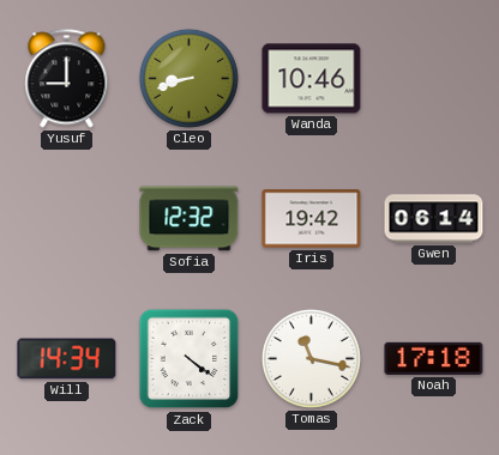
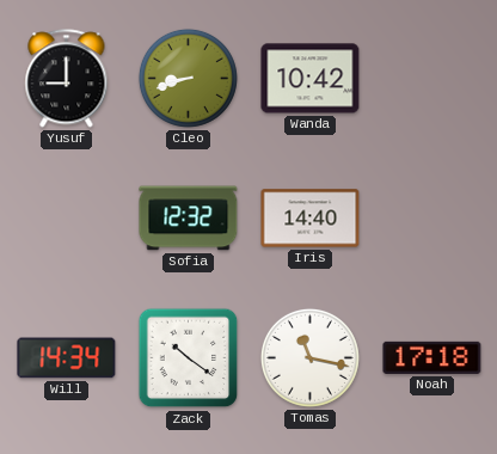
Wanda: 10:46 -> 10:42 (311, 79)
Iris: 19:42 -> 14:40 (311, 219)
Gwen: 06:14 -> none (434, 219)
Zack: 4:21 -> 10:21 (189, 358)
